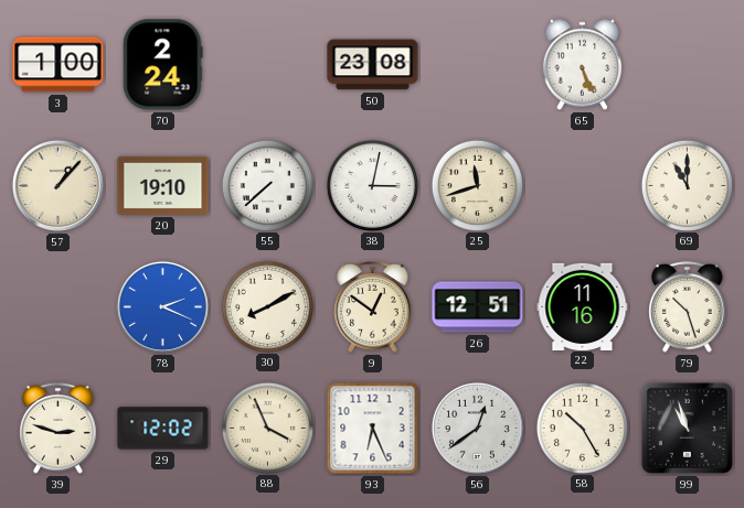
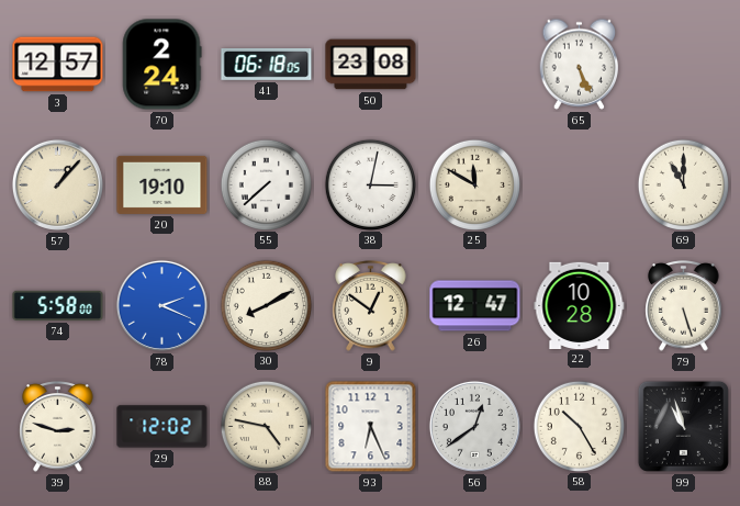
3: 1:00 -> 12:57 (58, 65)
41: none -> 06:18 (267, 65)
25: 11:42 -> 11:50 (474, 184)
74: none -> 5:58 (58, 305)
26: 12:51 -> 12:47 (475, 306)
22: 11:16 -> 10:28 (580, 305)
79: 10:27 -> 5:27 (684, 306)
88: 3:56 -> 4:47 (266, 426)
